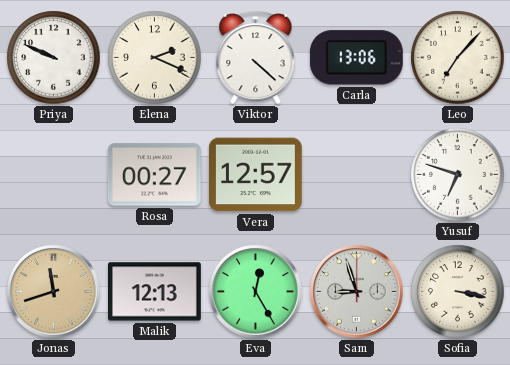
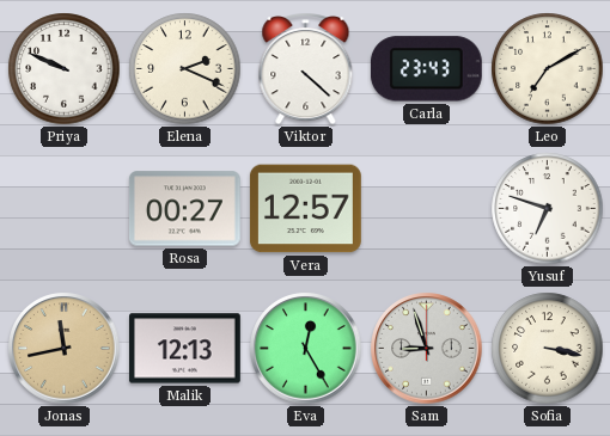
Carla: 13:06 -> 23:43 (426, 69)
Leo: 7:07 -> 7:10 (548, 69)
Jonas: 11:42 -> 11:43 (65, 349)
